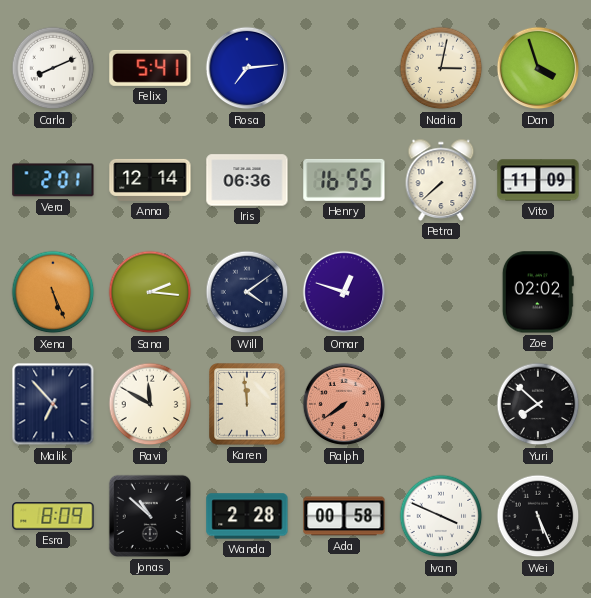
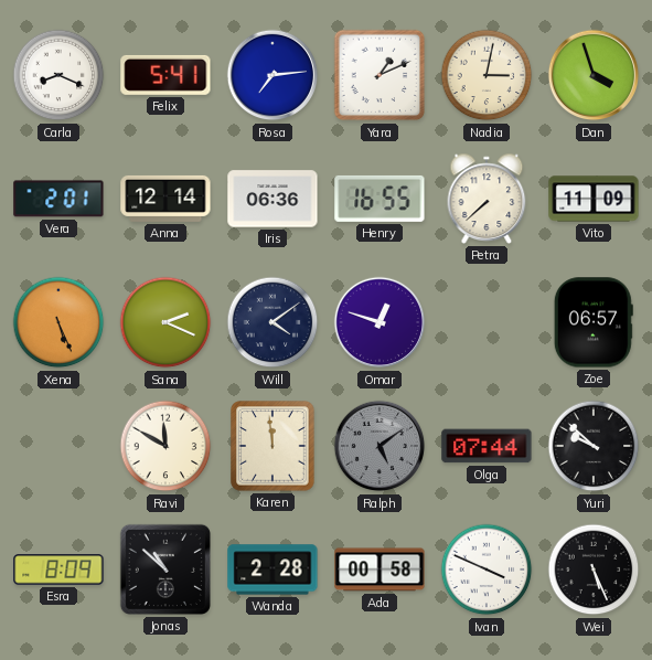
Carla: 8:11 -> 8:19 (58, 75)
Yara: none -> 1:11 (380, 75)
Sana: 2:16 -> 2:19 (165, 322)
Zoe: 02:02 -> 06:57 (594, 322)
Malik: 6:53 -> none (53, 404)
Ralph: 7:39 -> 5:09 (380, 446)
Ralph dial: salmon -> grey (380, 446)
Olga: none -> 07:44 (487, 446)
Yuri: 7:52 -> 9:52 (594, 446)
